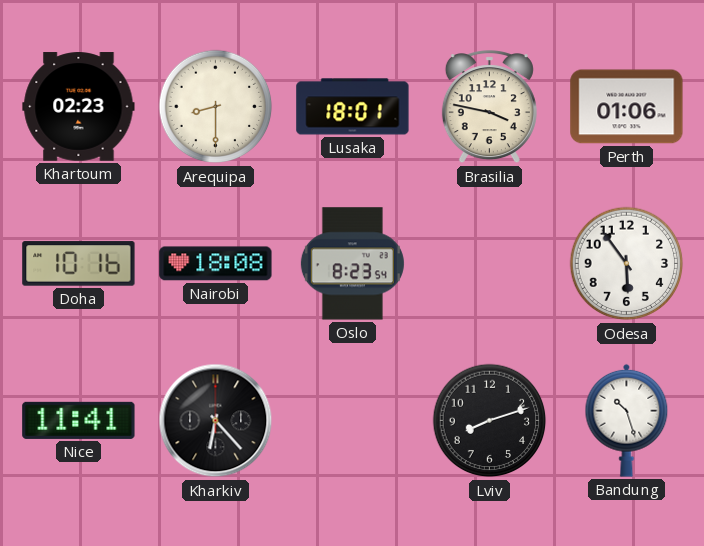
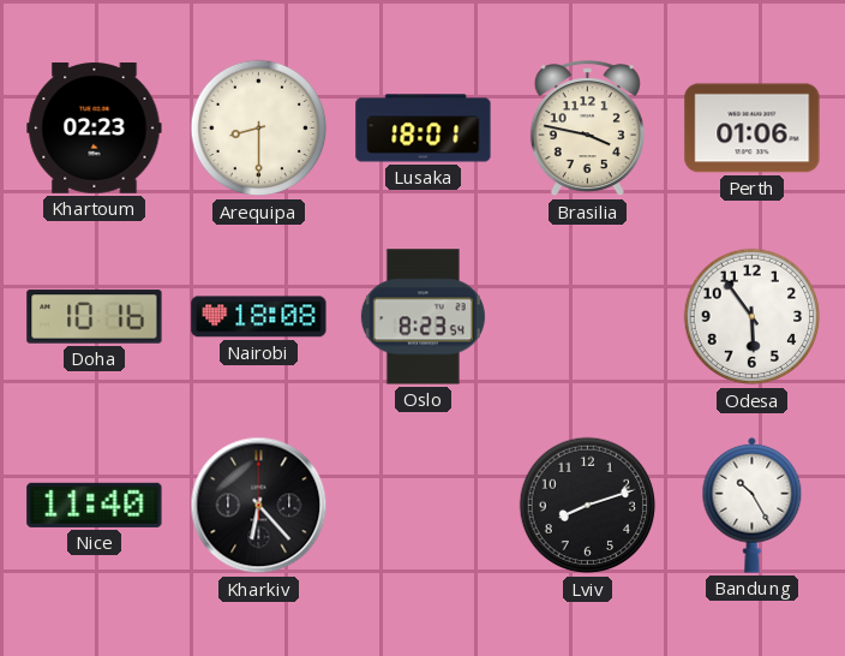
Nice: 11:41 -> 11:40 (95, 505)
Bandung: 10:27 -> 10:25 (753, 505)
